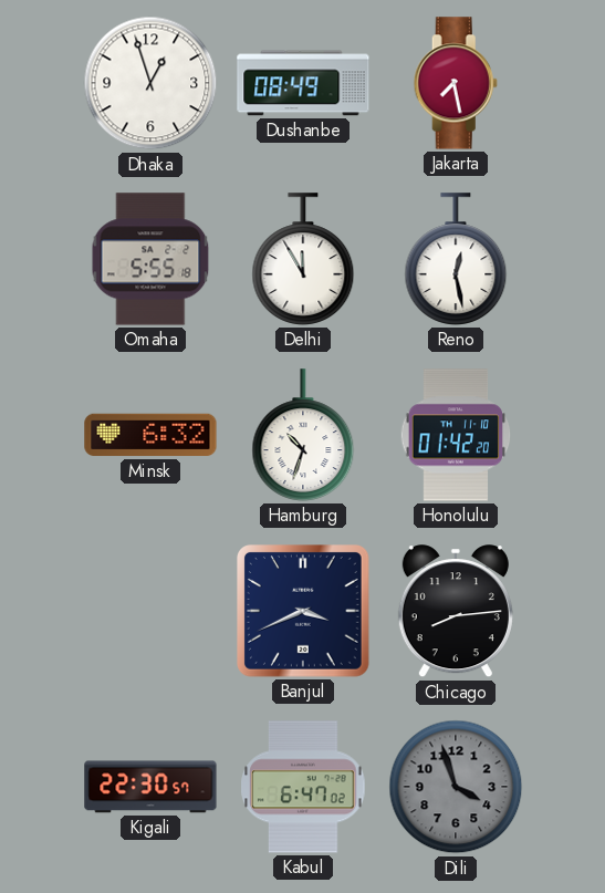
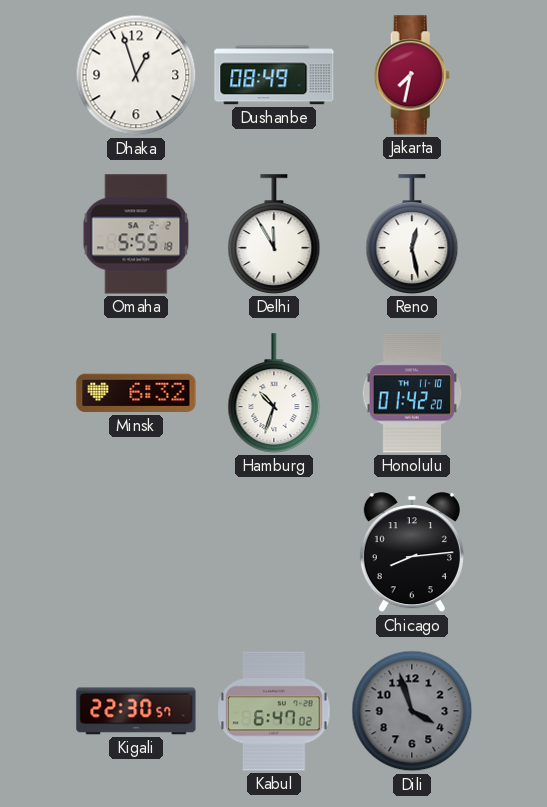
Jakarta: 7:28 -> 7:32 (412, 75)
Banjul: 3:41 -> none (304, 612)
